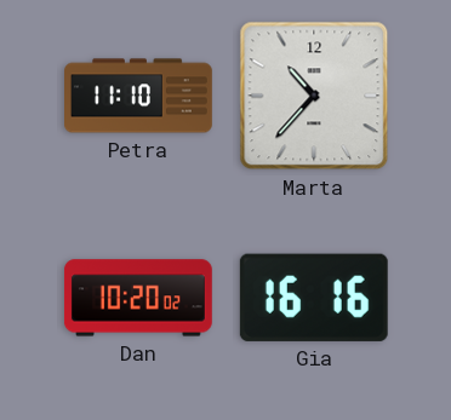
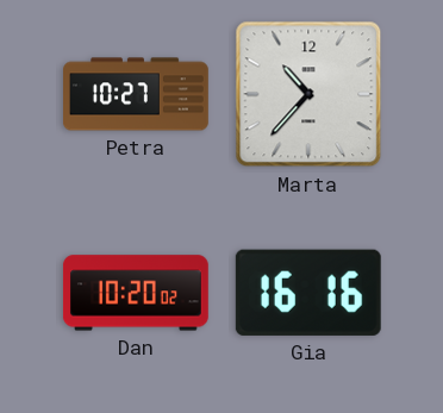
Petra: 11:10 -> 10:27 (137, 94)
